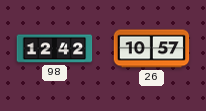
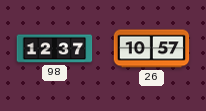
98: 12:42 -> 12:37 (55, 49)
